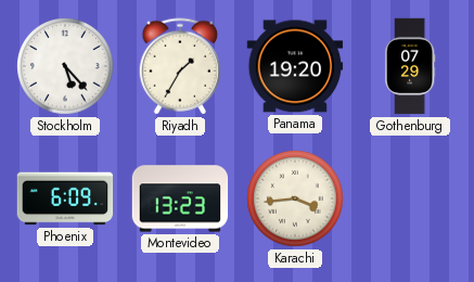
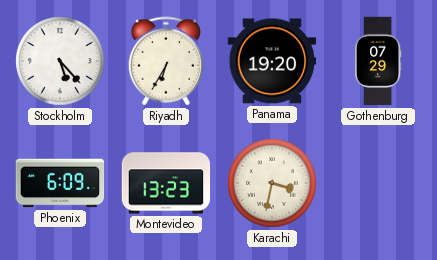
Riyadh: 1:35 -> 6:35 (166, 61)
Karachi: 3:44 -> 3:32 (272, 183)
